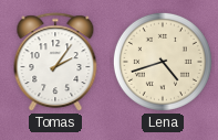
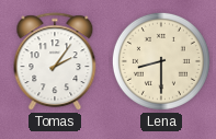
Lena: 4:42 -> 8:30 (161, 61)
